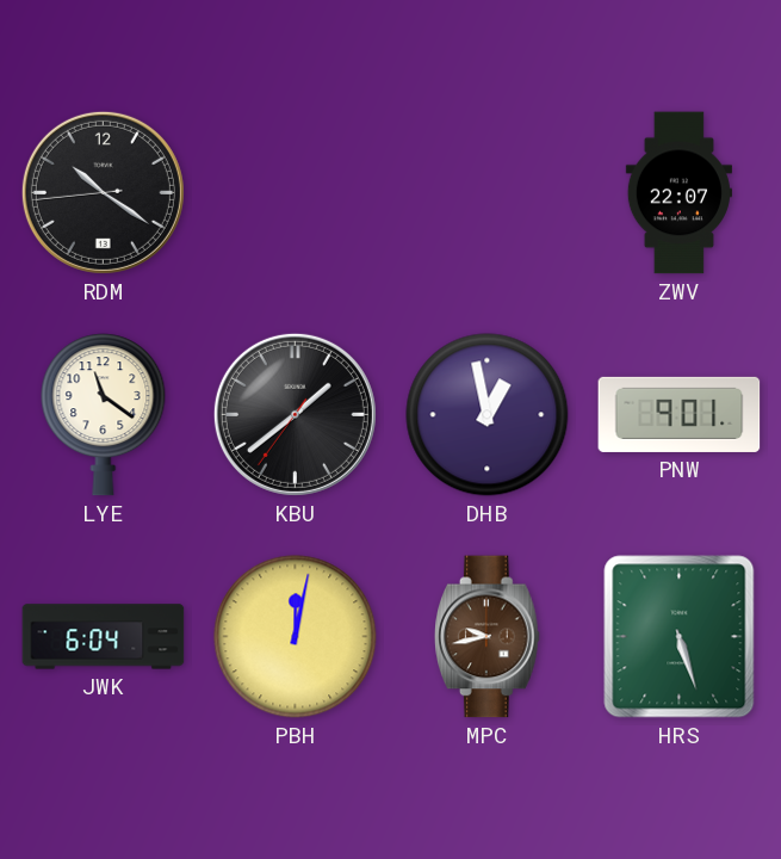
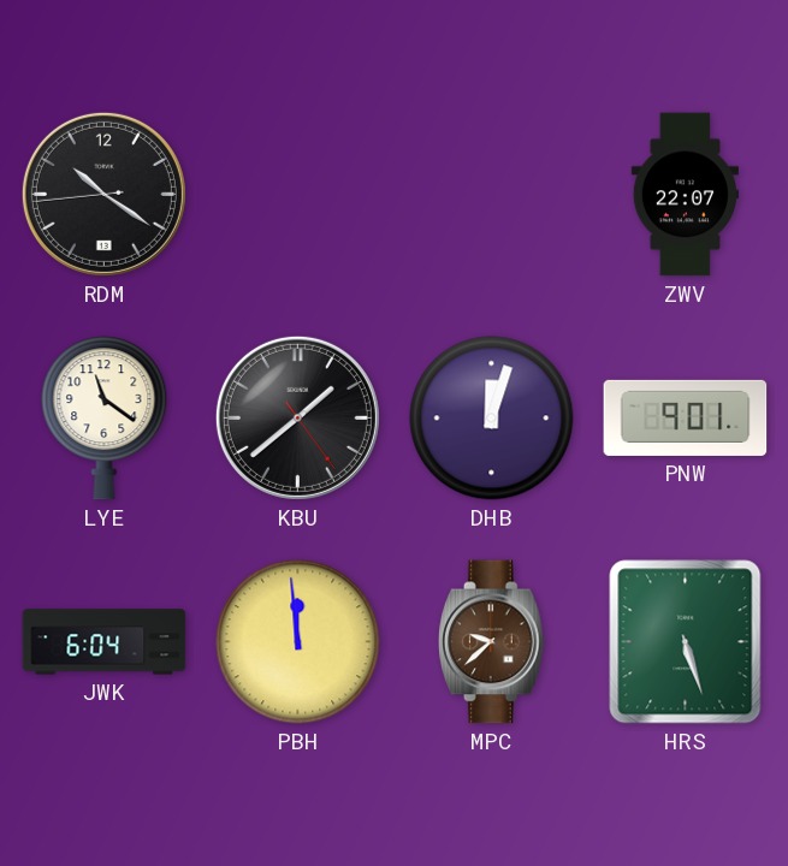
KBU: 1:38:36 -> 1:38:24 (297, 417)
DHB: 12:58 -> 12:03 (492, 419)
PBH: 12:02 -> 11:59 (298, 642)
MPC: 9:43 -> 9:38 (492, 642)
